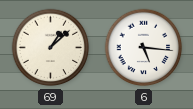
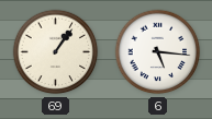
69: 1:08 -> 1:06 (56, 52)
